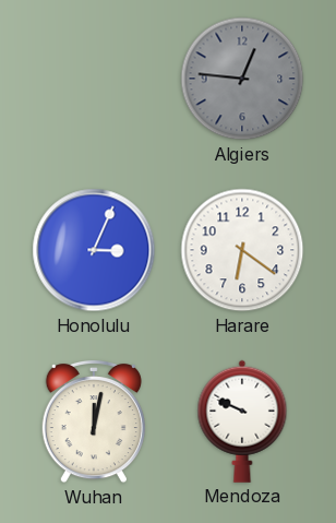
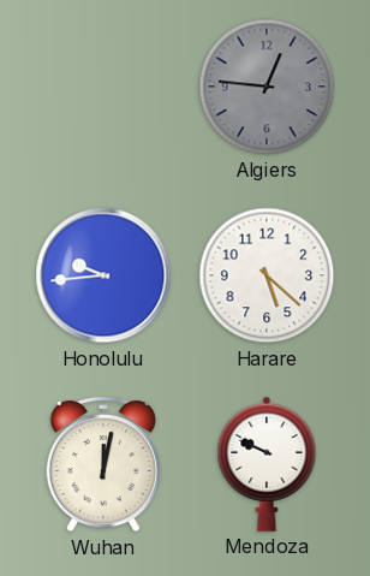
Honolulu: 3:04 -> 9:44 (103, 275)
Harare: 6:21 -> 5:22 (267, 275)
